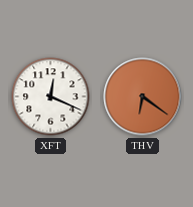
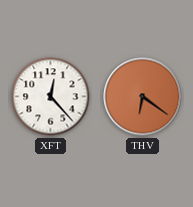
XFT: 12:19 -> 12:23 (51, 97)
